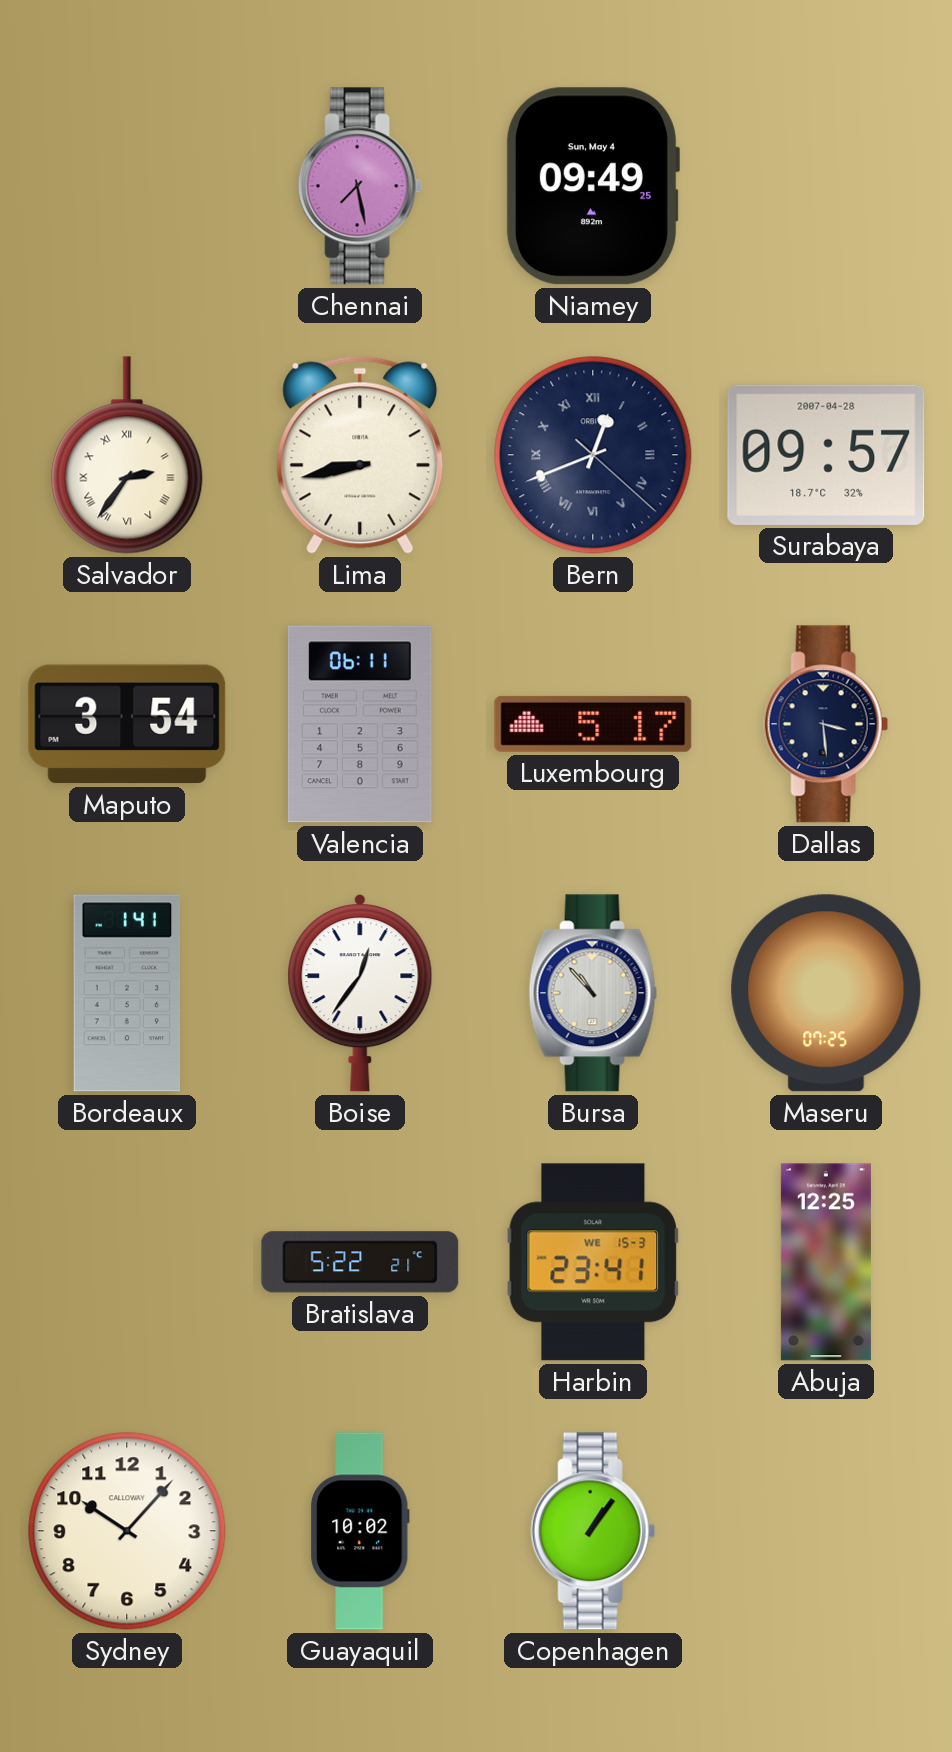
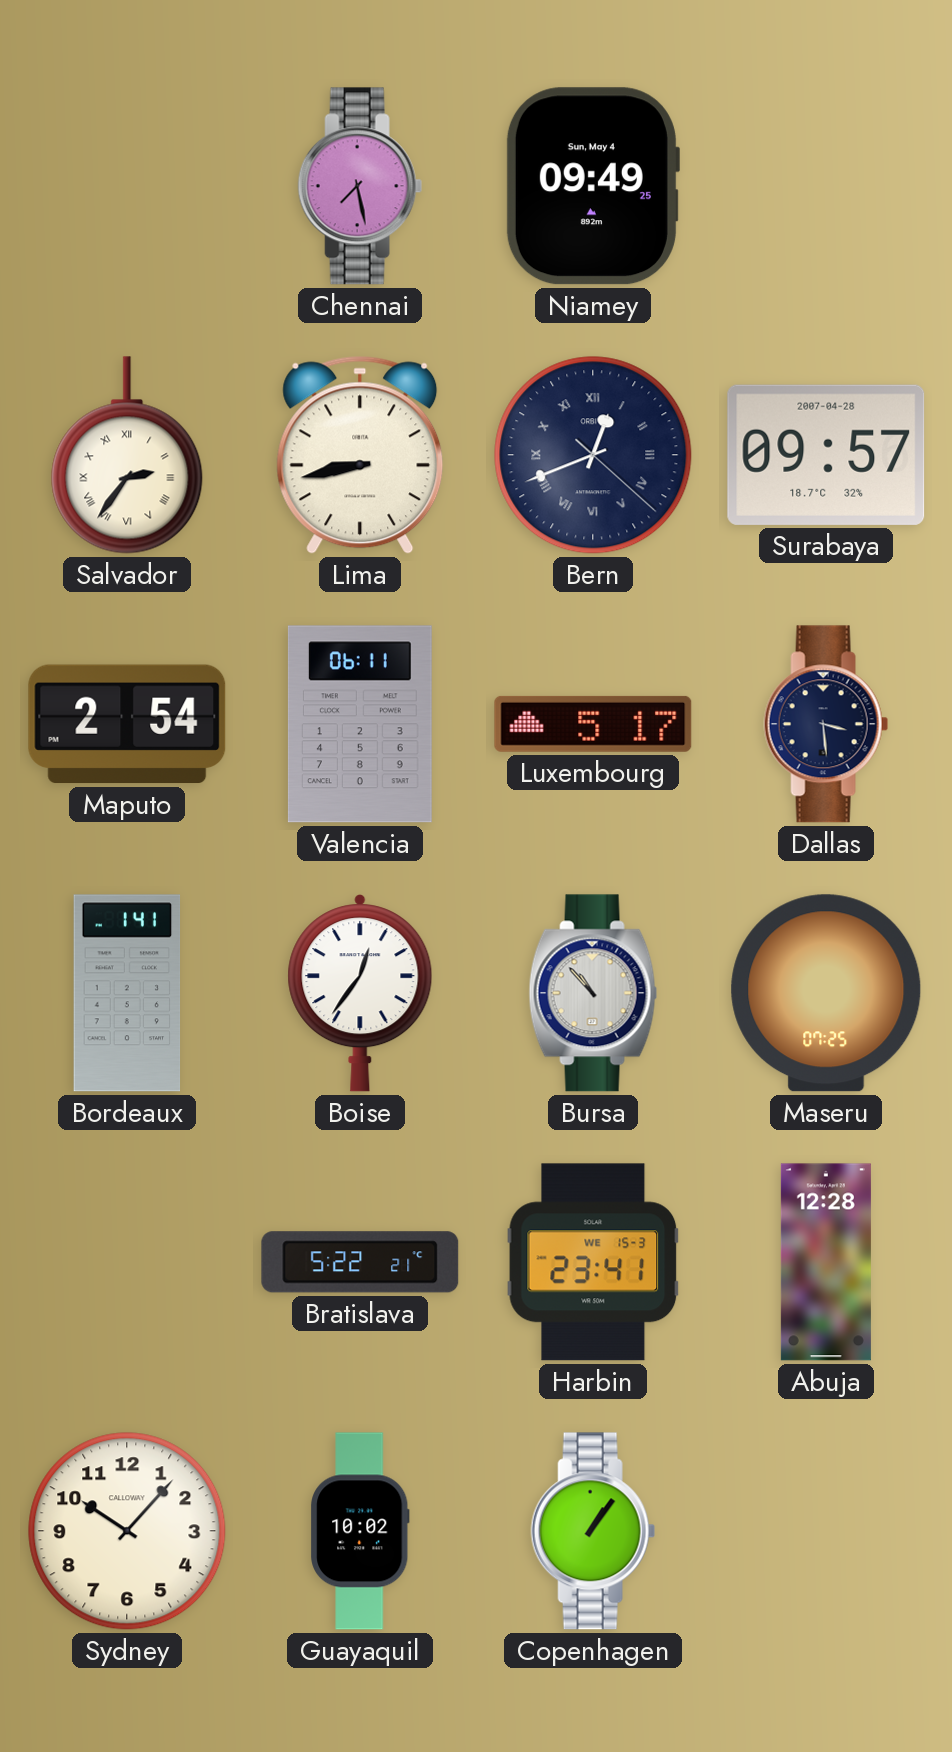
Maputo: 3:54 -> 2:54 (127, 724)
Abuja: 12:25 -> 12:28 (826, 1262)
